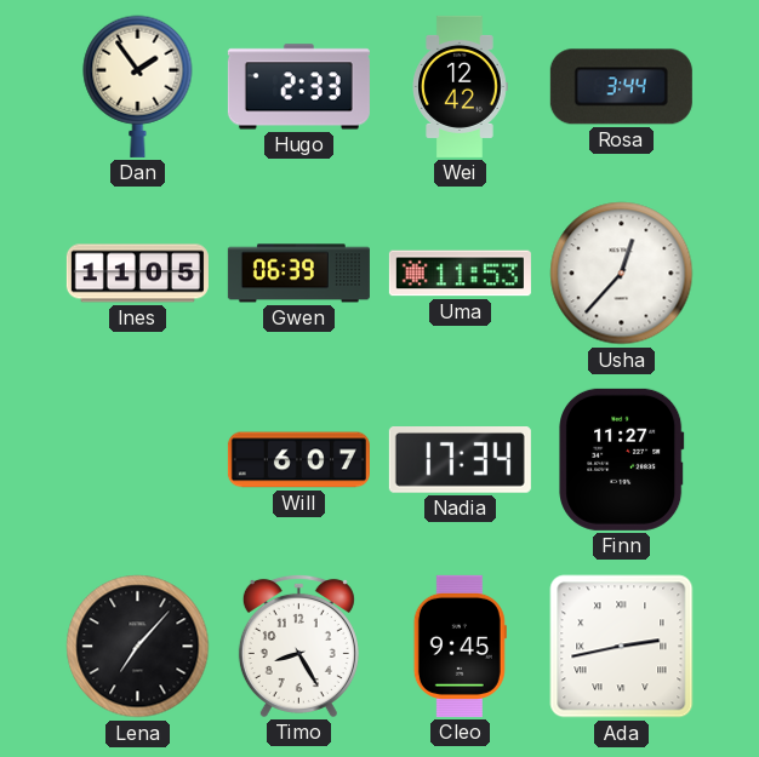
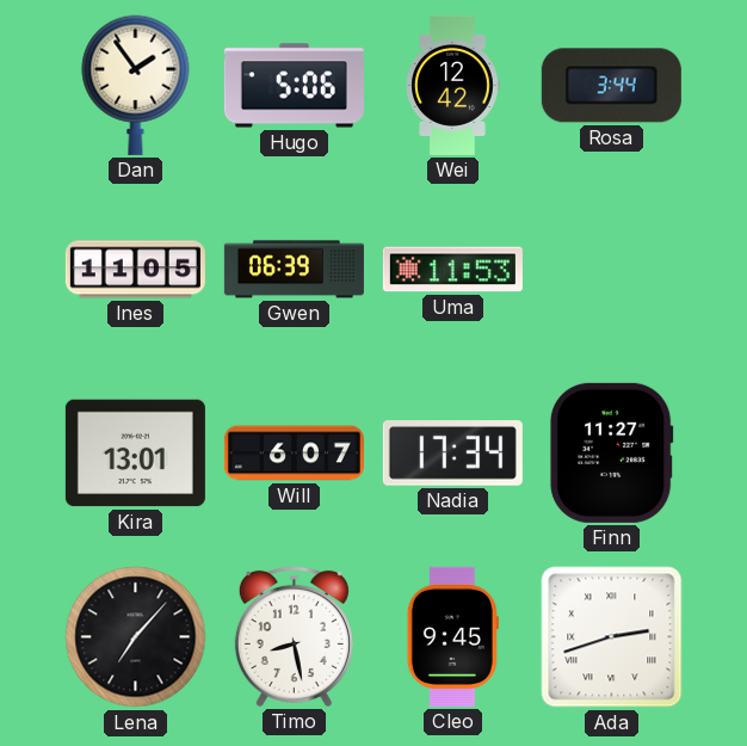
Hugo: 2:33 -> 5:06 (294, 86)
Usha: 12:37 -> none (622, 274)
Kira: none -> 13:01 (135, 454)
Timo: 8:25 -> 8:28 (294, 636)
Ada: 2:43 -> 2:42 (612, 637)
